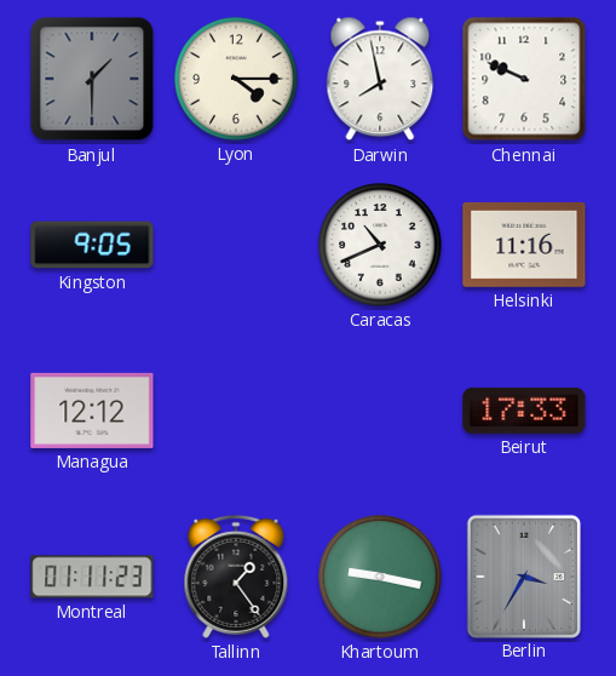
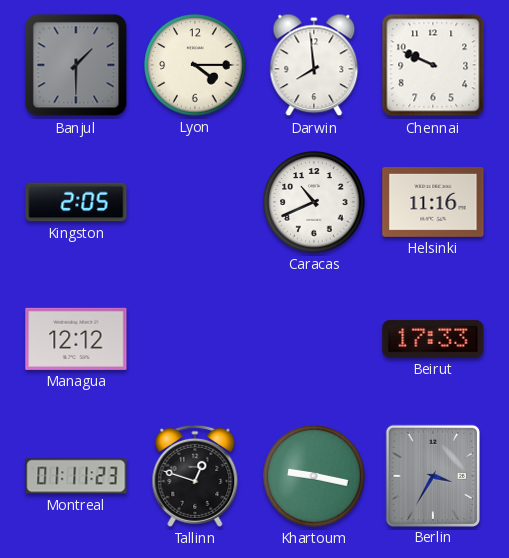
Darwin: 7:58 -> 7:59 (314, 65)
Kingston: 9:05 -> 2:05 (76, 202)
Tallinn: 1:24 -> 12:48 (195, 476)
